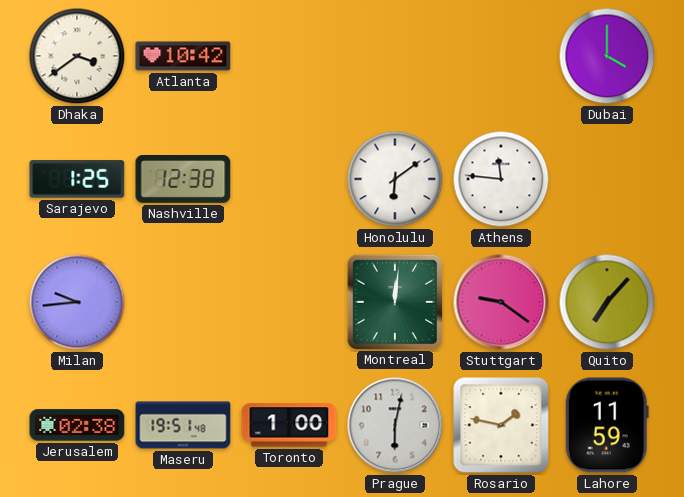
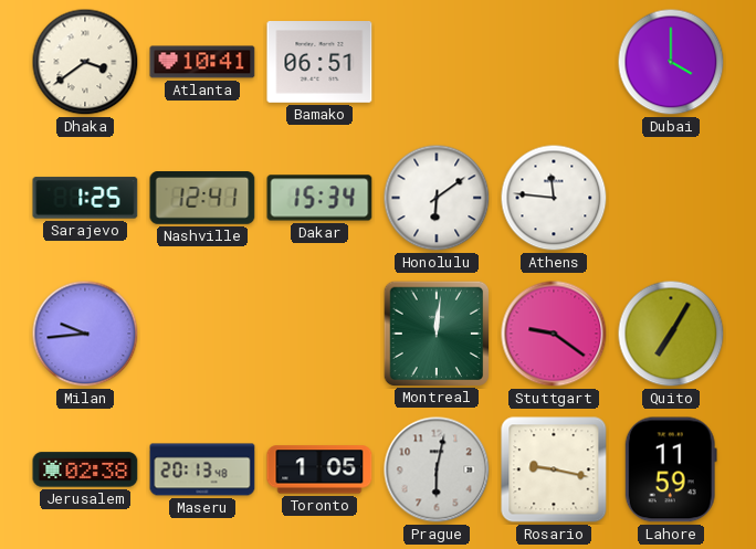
Atlanta: 10:42 -> 10:41 (202, 62)
Bamako: none -> 06:51 (319, 63)
Nashville: 12:38 -> 12:41 (202, 199)
Dakar: none -> 15:34 (319, 198)
Quito: 7:07 -> 7:05 (671, 334)
Maseru: 19:51 -> 20:13 (202, 469)
Toronto: 1:00 -> 1:05 (319, 469)
Rosario: 1:47 -> 9:17 (554, 469)
